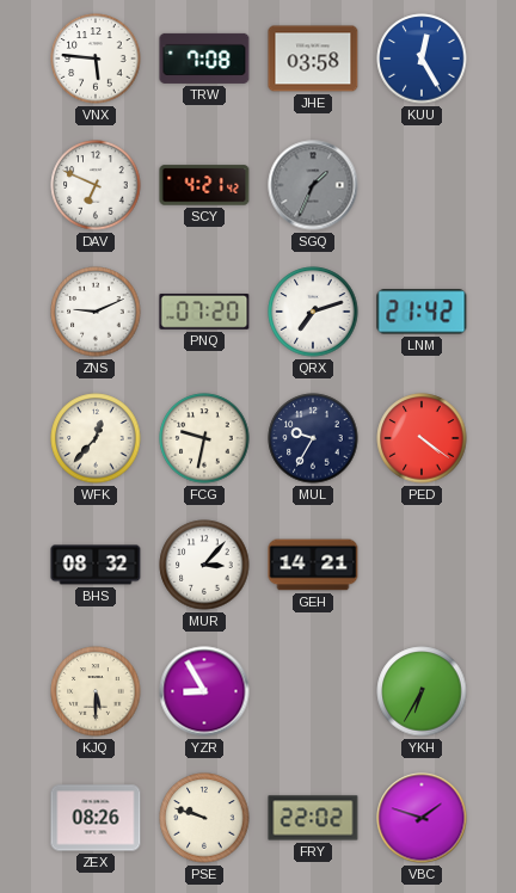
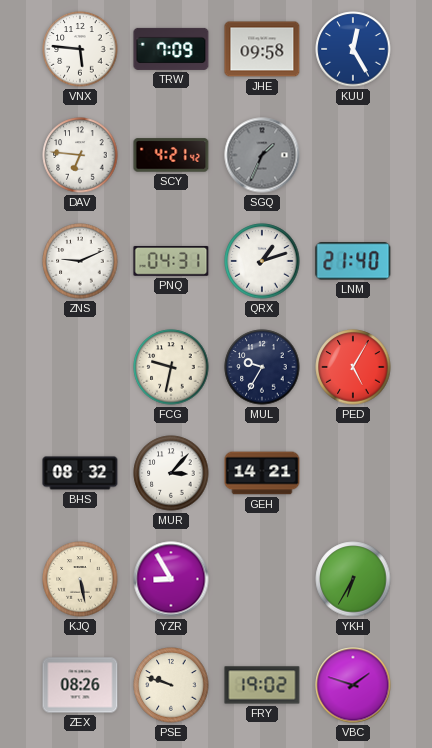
TRW: 7:08 -> 7:09 (171, 49)
JHE: 03:58 -> 09:58 (262, 49)
DAV: 6:49 -> 6:46 (80, 155)
PNQ: 07:20 -> 04:31 (171, 261)
QRX: 7:12 -> 1:12 (262, 261)
LNM: 21:42 -> 21:40 (353, 261)
WFK: 12:37 -> none (96, 438)
PED: 4:21 -> 5:05 (353, 367)
KJQ: 5:30 -> 5:28 (80, 579)
FRY: 22:02 -> 19:02 (262, 685)
